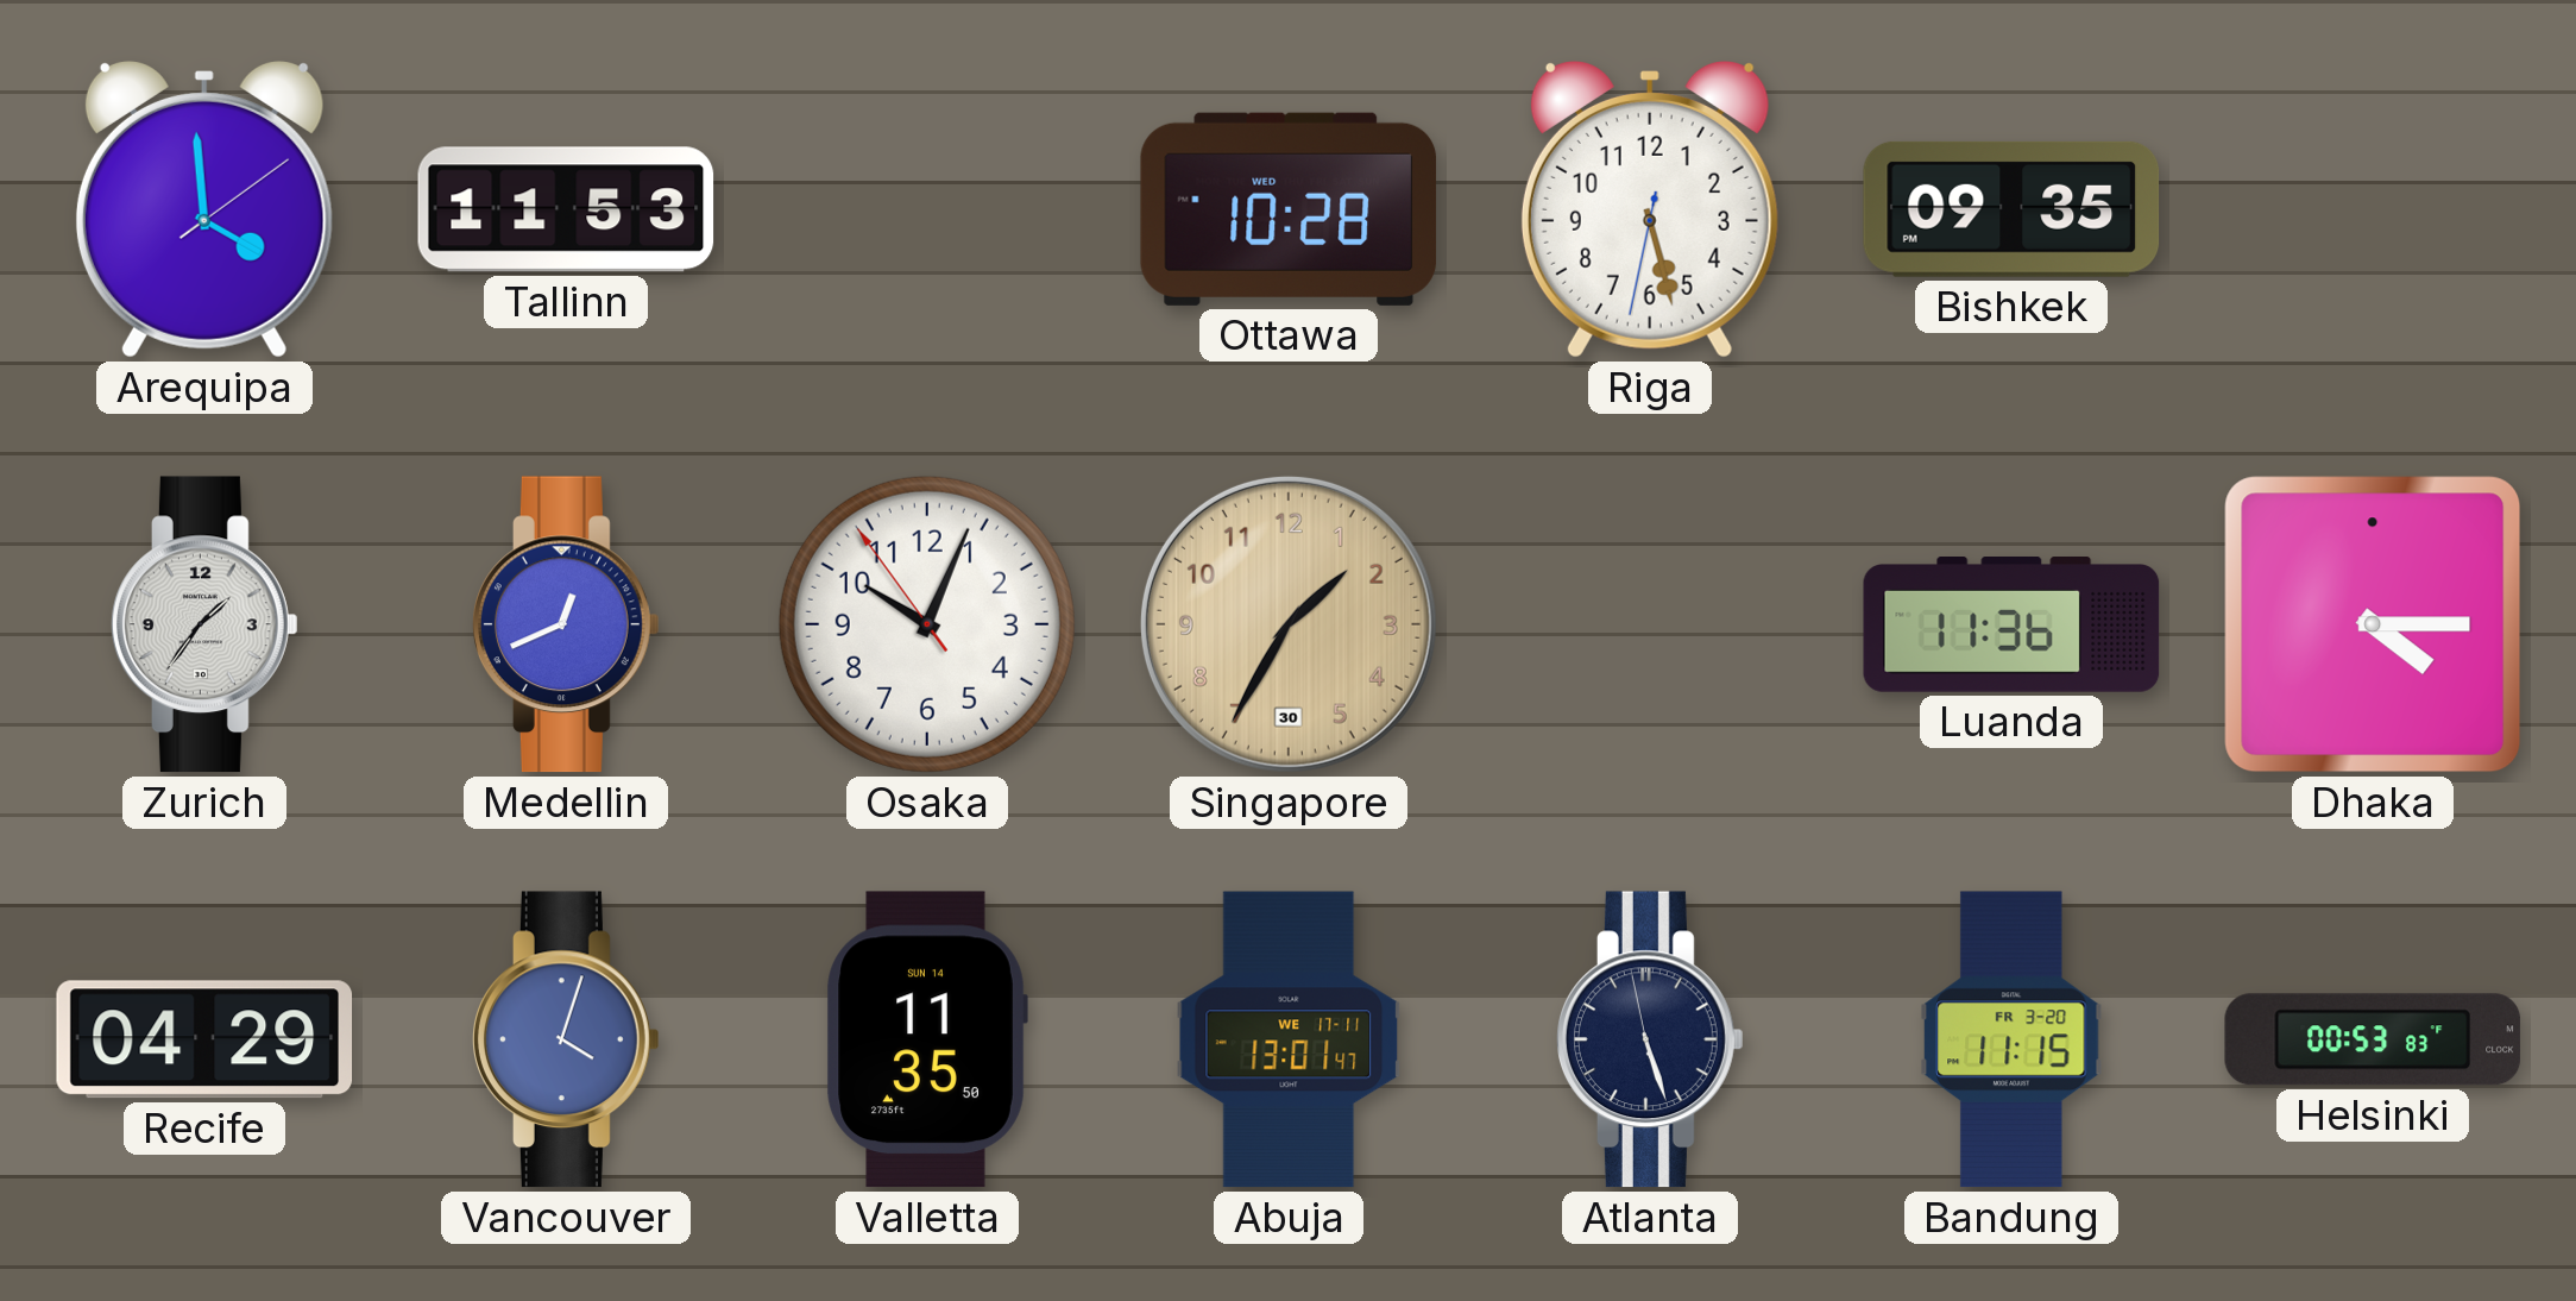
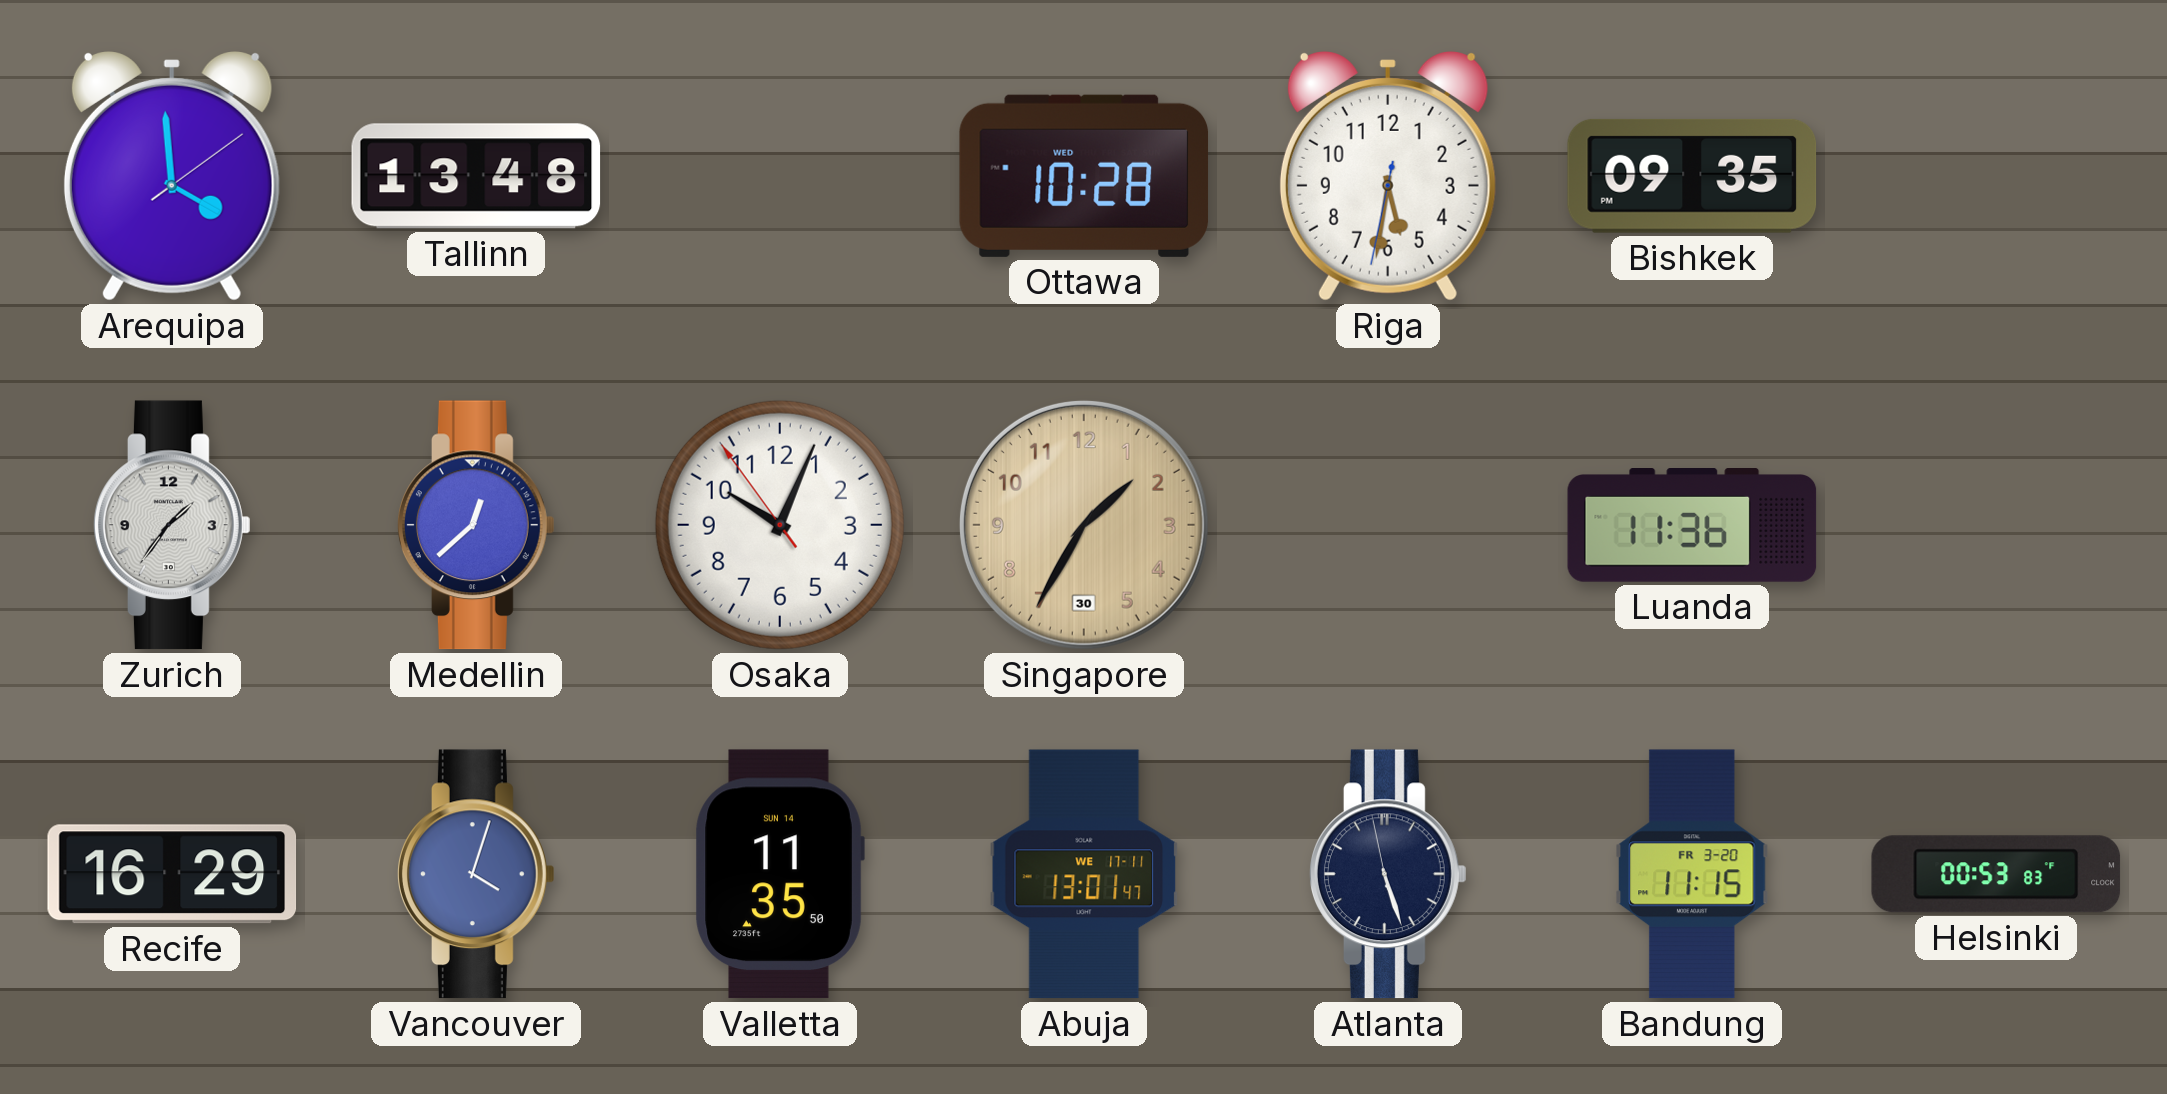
Tallinn: 11:53 -> 13:48 (476, 176)
Riga: 5:27 -> 5:31 (1388, 177)
Medellin: 12:41 -> 12:38 (477, 525)
Dhaka: 4:15 -> none (2373, 624)
Recife: 04:29 -> 16:29 (172, 874)
